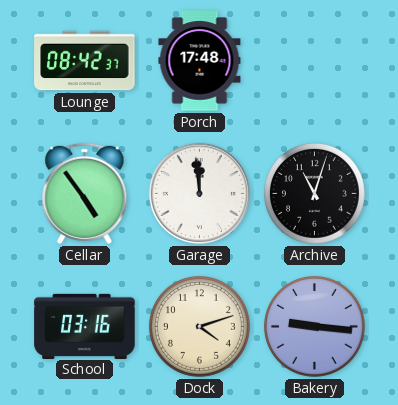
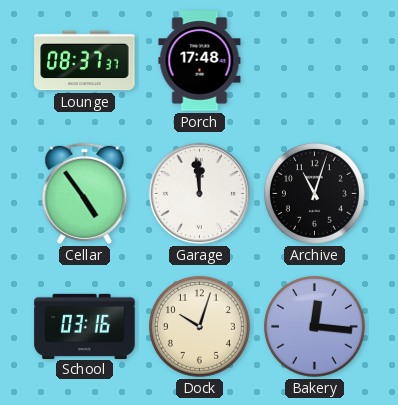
Lounge: 08:42 -> 08:37 (85, 61)
Dock: 4:12 -> 10:03 (199, 326)
Bakery: 9:16 -> 12:16 (314, 326)
